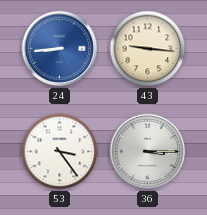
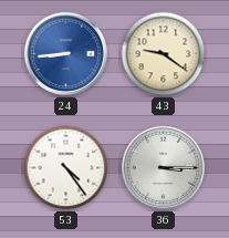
43: 9:16 -> 9:21 (164, 54)
53: 3:24 -> 4:24 (66, 168)
